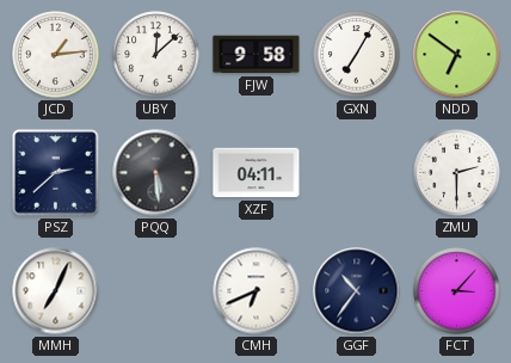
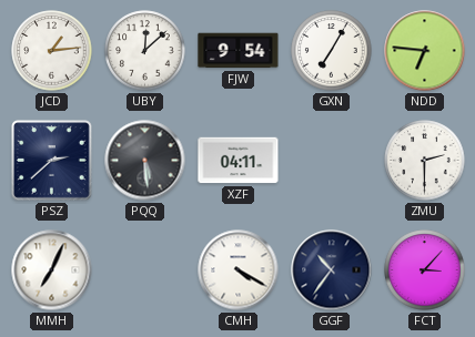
FJW: 9:58 -> 9:54 (239, 51)
NDD: 6:51 -> 6:46 (425, 51)
CMH: 6:41 -> 4:20 (239, 270)
